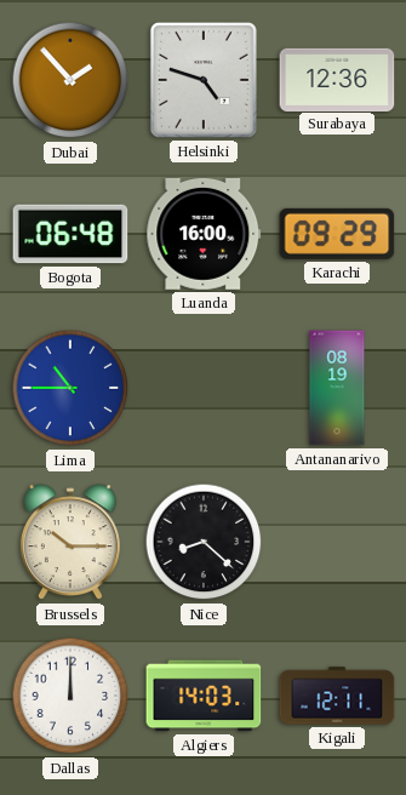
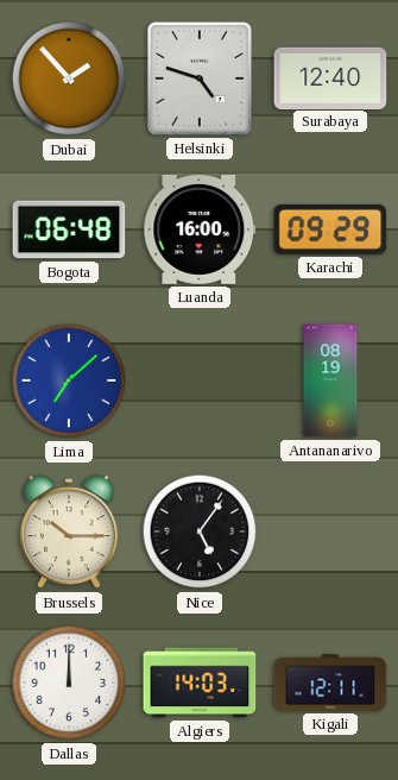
Surabaya: 12:36 -> 12:40 (330, 77)
Lima: 10:45 -> 7:08 (69, 380)
Nice: 8:22 -> 5:06 (200, 531)
